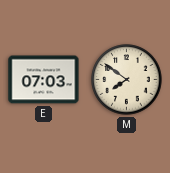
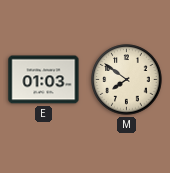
E: 07:03 -> 01:03 (44, 80)
